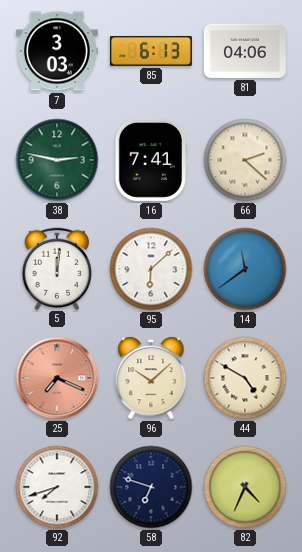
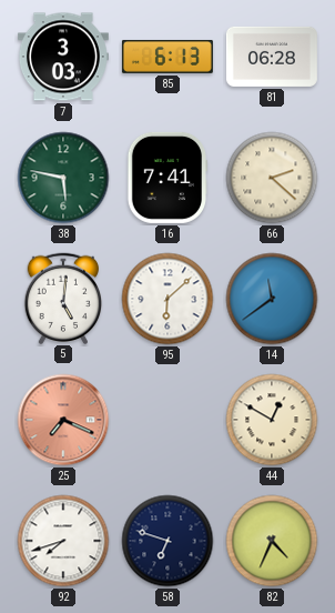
81: 04:06 -> 06:28 (272, 57)
38: 2:47 -> 5:47 (63, 178)
5: 12:01 -> 5:01 (63, 298)
96: 10:08 -> none (151, 378)
44: 4:50 -> 12:50 (272, 420)
